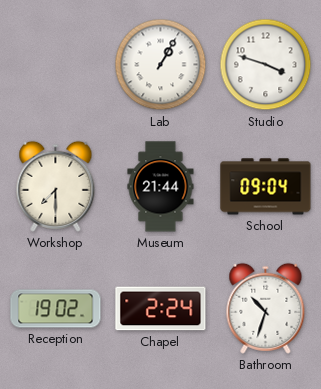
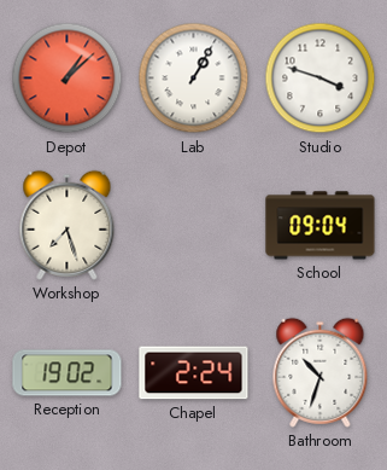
Depot: none -> 1:08 (68, 79)
Workshop: 7:30 -> 7:27 (68, 225)
Museum: 21:44 -> none (161, 187)
